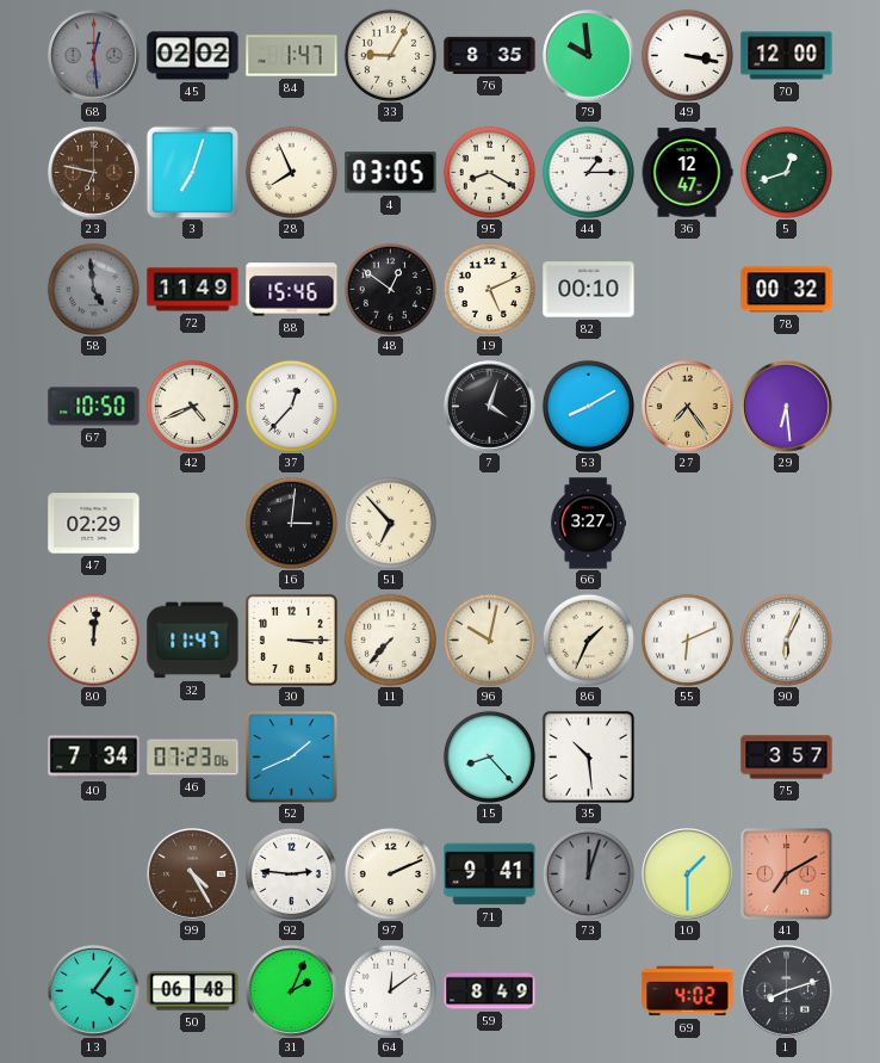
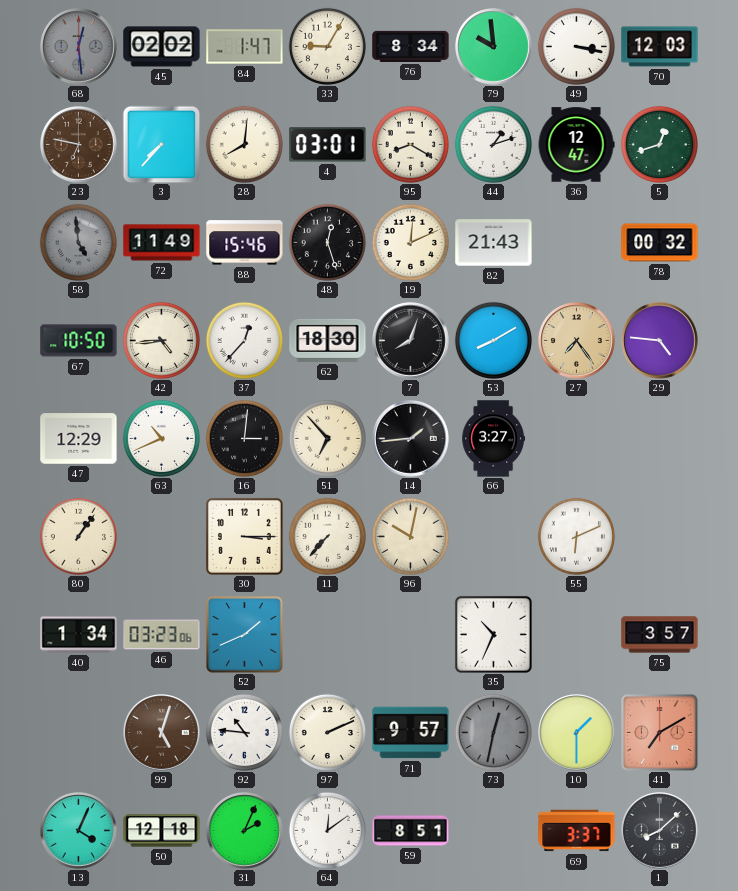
76: 8:35 -> 8:34 (411, 46)
70: 12:00 -> 12:03 (660, 47)
3: 7:03 -> 7:37 (161, 144)
28: 7:56 -> 8:01 (244, 144)
4: 03:05 -> 03:01 (328, 145)
44: 1:15 -> 1:12 (493, 144)
48: 12:51 -> 12:27 (327, 242)
19: 5:11 -> 12:11 (410, 242)
82: 00:10 -> 21:43 (494, 243)
42: 4:41 -> 4:44 (161, 340)
62: none -> 18:30 (328, 340)
7: 4:03 -> 8:03 (411, 341)
29: 6:29 -> 4:46 (660, 341)
47: 02:29 -> 12:29 (79, 439)
63: none -> 10:41 (161, 438)
14: none -> 1:44 (411, 439)
80: 12:01 -> 1:06 (78, 536)
32: 11:47 -> none (193, 641)
86: 1:34 -> none (588, 639)
90: 6:04 -> none (786, 639)
40: 7:34 -> 1:34 (79, 635)
46: 07:23 -> 03:23 (162, 635)
15: 8:23 -> none (489, 756)
35: 10:29 -> 10:34 (493, 634)
99: 4:25 -> 5:03 (162, 733)
92: 2:46 -> 10:46 (244, 732)
71: 9:41 -> 9:57 (411, 733)
73: 12:03 -> 12:32 (493, 732)
13: 4:06 -> 4:04 (79, 831)
50: 06:48 -> 12:18 (162, 831)
59: 8:49 -> 8:51 (411, 831)
69: 4:02 -> 3:37 (577, 831)
1: 8:12 -> 8:08 (660, 831)
